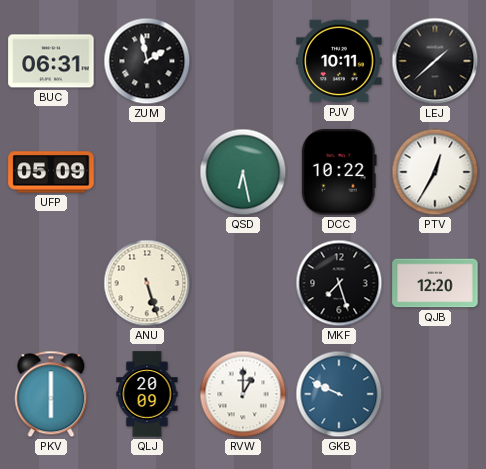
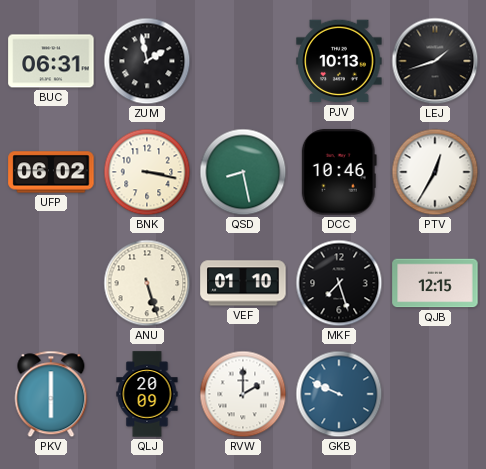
PJV: 10:11 -> 10:13 (339, 61)
LEJ: 1:38 -> 1:42 (435, 61)
UFP: 05:09 -> 06:02 (51, 172)
BNK: none -> 3:17 (147, 172)
QSD: 6:28 -> 8:28 (243, 172)
DCC: 10:22 -> 10:46 (339, 172)
VEF: none -> 01:10 (243, 283)
QJB: 12:20 -> 12:15 (435, 283)
RVW: 1:00 -> 2:00 (243, 394)
